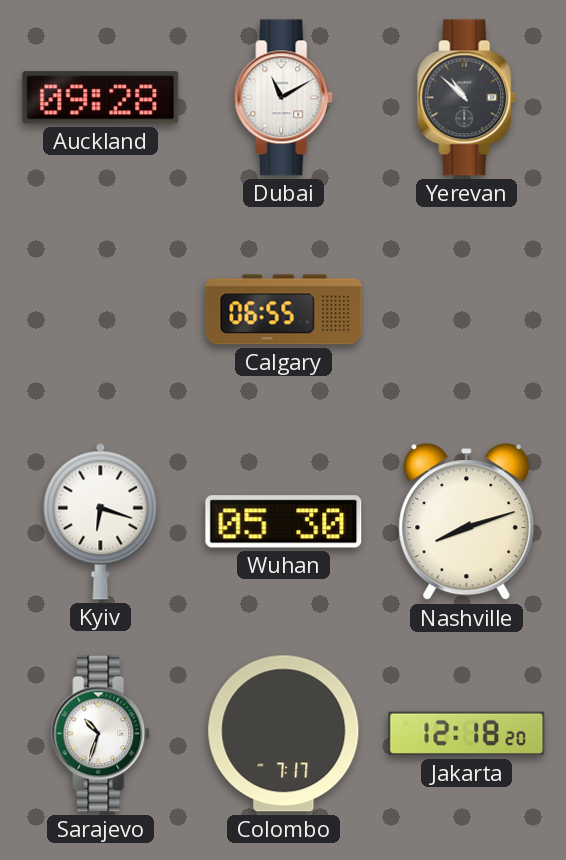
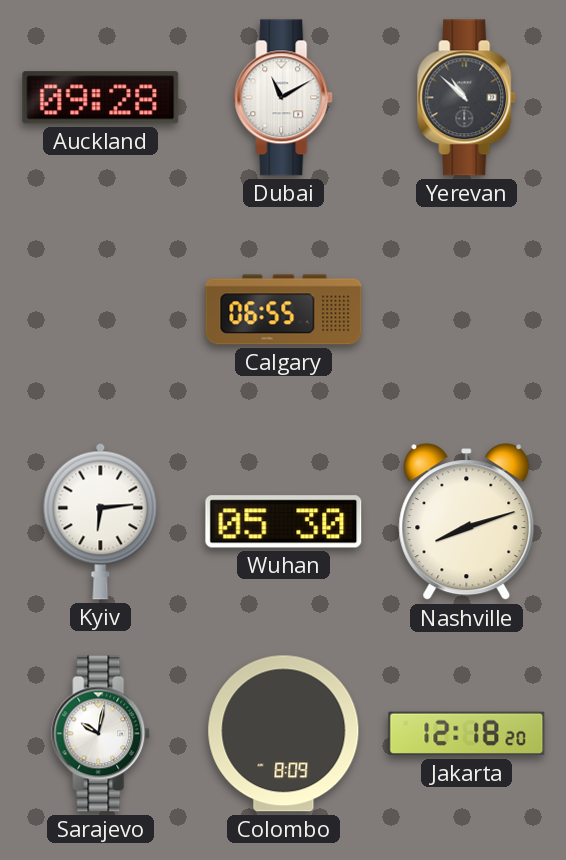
Kyiv: 6:18 -> 6:14 (101, 521)
Sarajevo: 10:33 -> 10:02 (101, 734)
Colombo: 7:17 -> 8:09 (284, 734)
